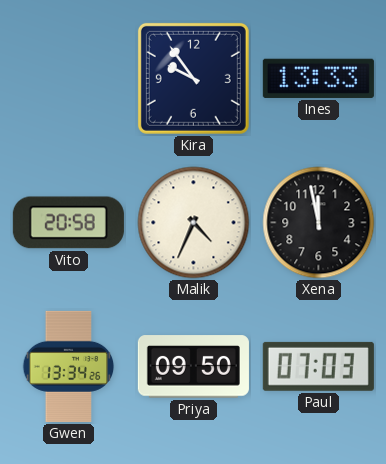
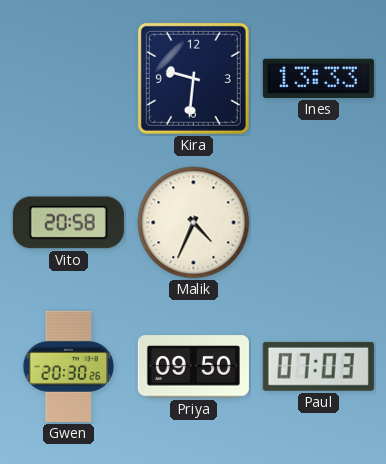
Kira: 9:54 -> 9:31 (193, 78)
Xena: 11:58 -> none (319, 223)
Gwen: 13:34 -> 20:30 (69, 366)
